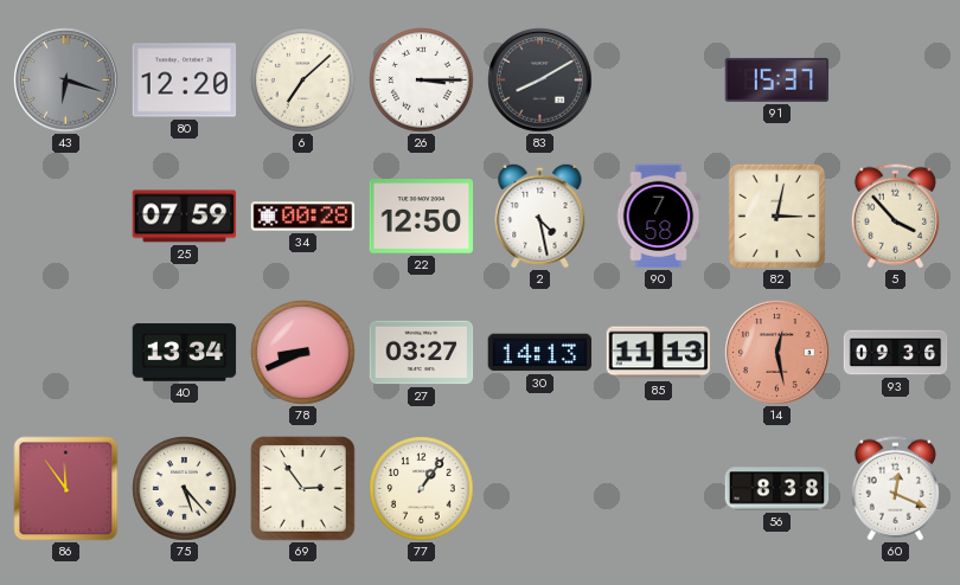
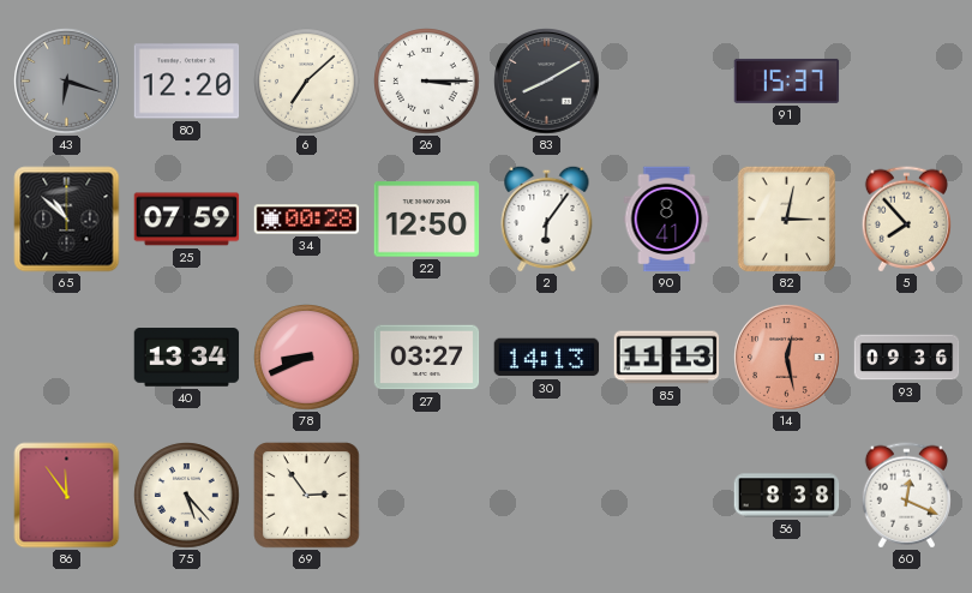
65: none -> 10:52 (67, 220)
2: 4:28 -> 6:06 (547, 218)
90: 7:58 -> 8:41 (667, 220)
5: 3:53 -> 7:53 (906, 220)
77: 1:06 -> none (422, 489)
